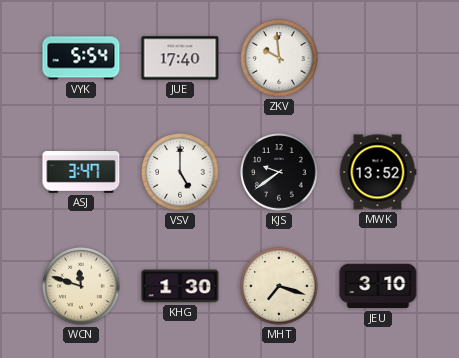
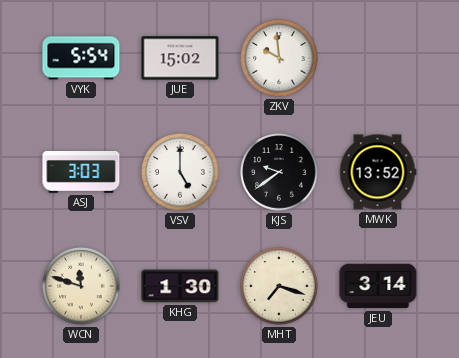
JUE: 17:40 -> 15:02 (180, 58)
ASJ: 3:47 -> 3:03 (81, 173)
JEU: 3:10 -> 3:14 (378, 286)
